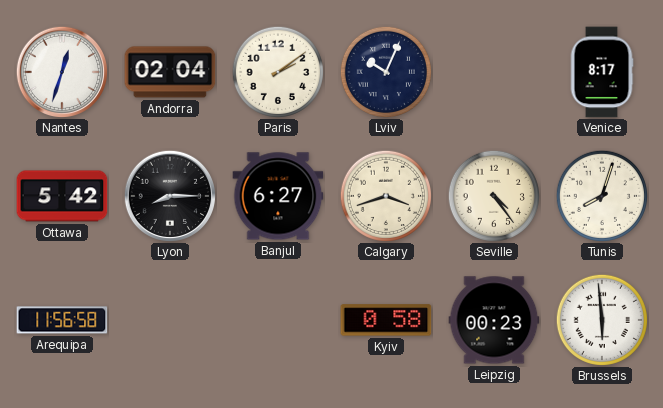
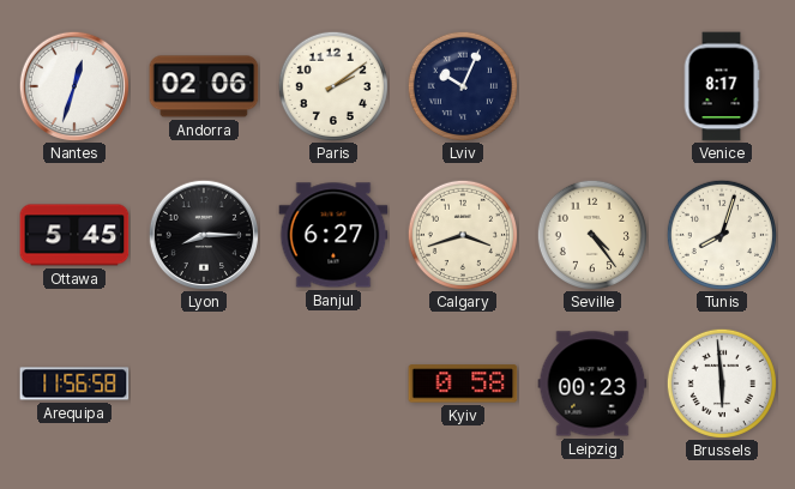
Andorra: 02:04 -> 02:06 (204, 86)
Ottawa: 5:42 -> 5:45 (74, 235)
